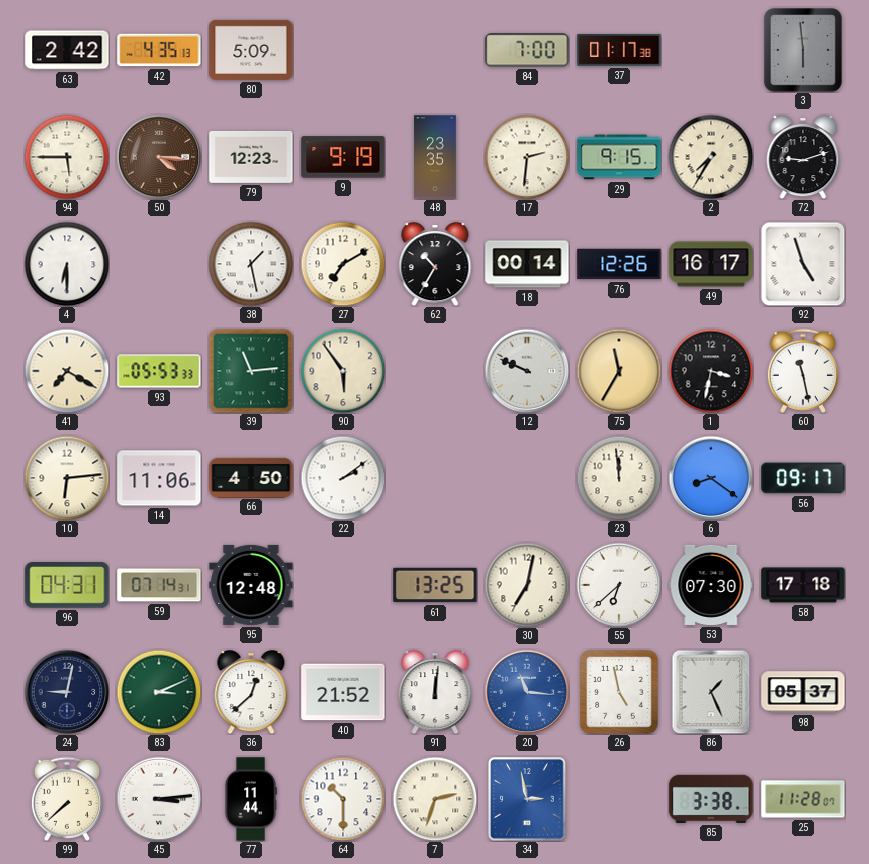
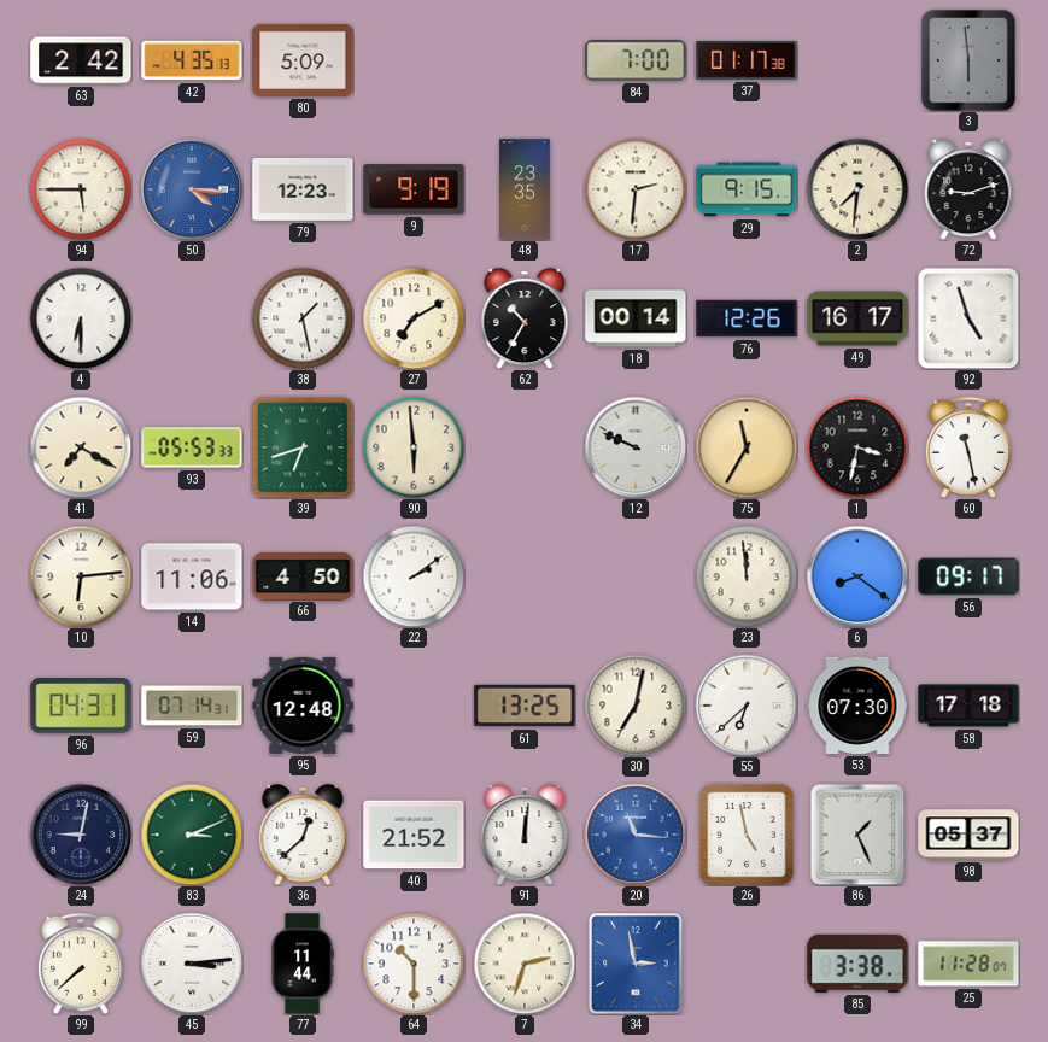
50 dial: brown -> blue (192, 189)
2: 7:35 -> 7:31 (857, 189)
39: 11:14 -> 6:42 (303, 447)
90: 5:54 -> 5:59 (414, 447)
